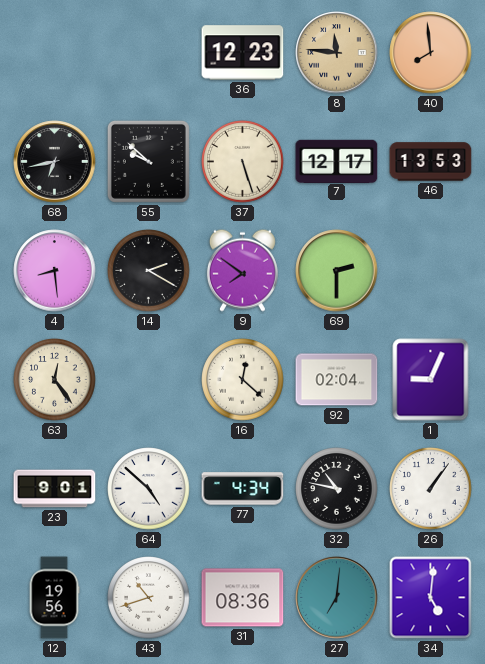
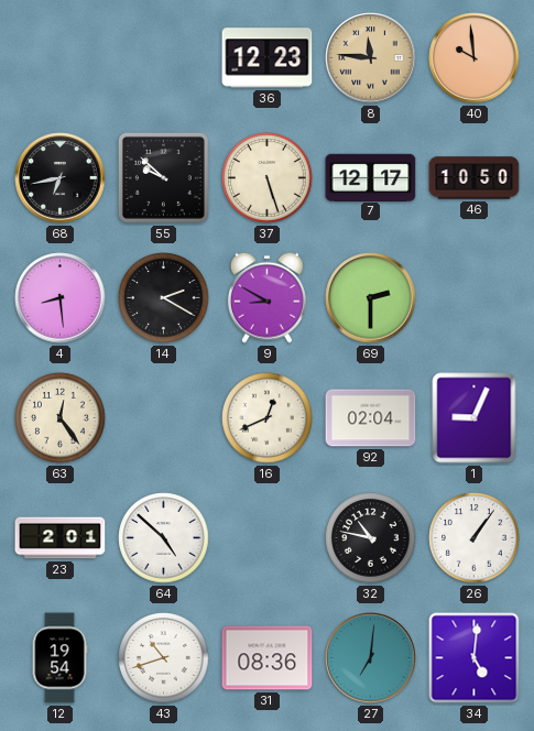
40: 7:59 -> 9:59 (475, 58)
46: 13:53 -> 10:50 (475, 178)
9: 7:51 -> 8:50 (266, 297)
16: 12:22 -> 12:41 (268, 418)
23: 9:01 -> 2:01 (61, 538)
77: 4:34 -> none (243, 489)
12: 19:56 -> 19:54 (59, 658)
